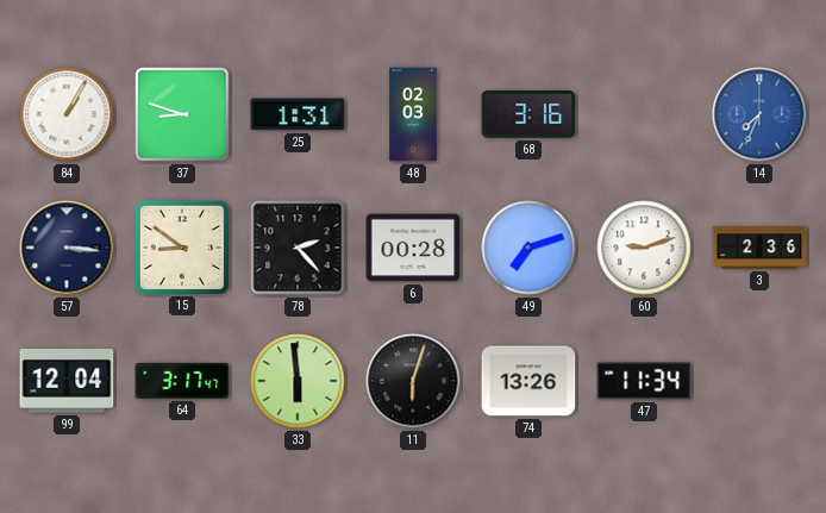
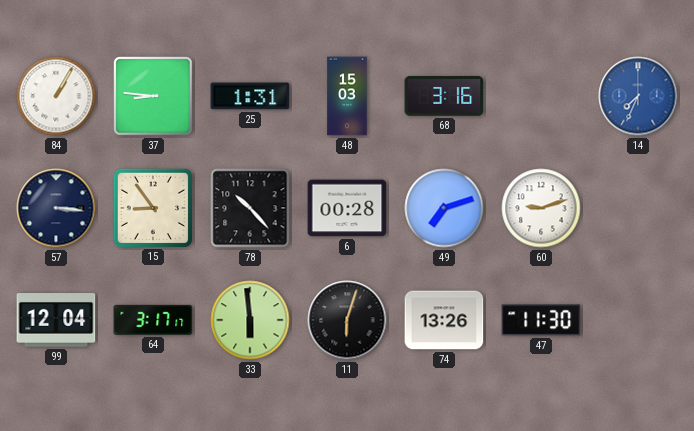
37: 8:48 -> 8:46 (153, 96)
48: 02:03 -> 15:03 (347, 96)
15: 8:51 -> 8:54 (152, 207)
78: 2:23 -> 10:23 (250, 208)
3: 2:36 -> none (759, 248)
64: 3:17:47 -> 3:17:17 (153, 320)
47: 11:34 -> 11:30 (541, 320)
